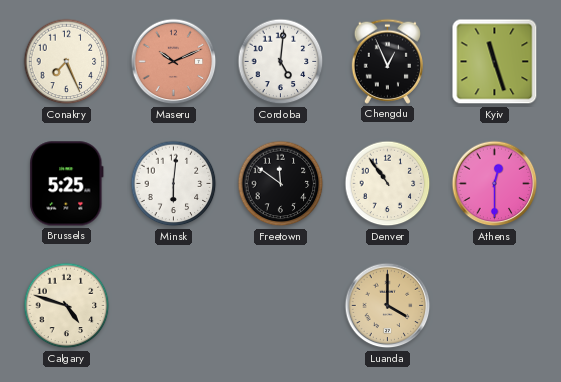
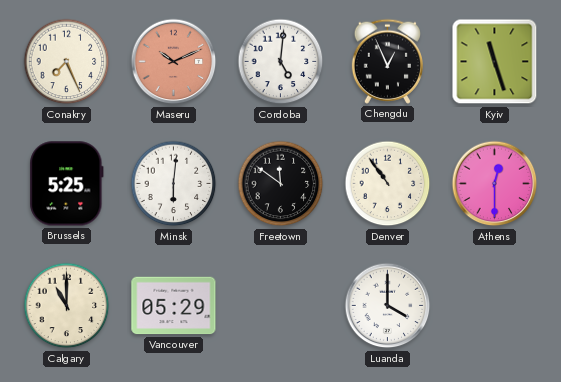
Calgary: 4:48 -> 11:00 (67, 306)
Vancouver: none -> 05:29 (174, 306)
Luanda dial: champagne -> white (388, 306)
